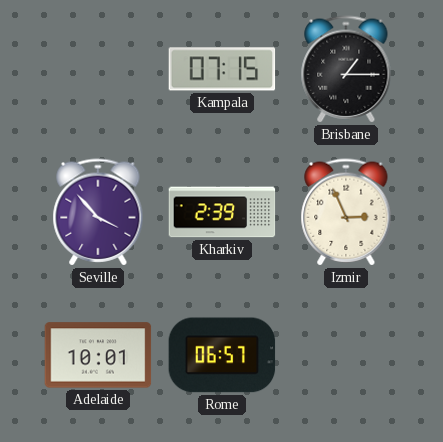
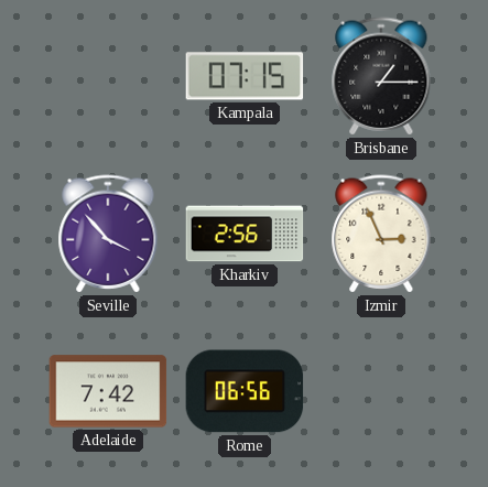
Kharkiv: 2:39 -> 2:56 (245, 234)
Adelaide: 10:01 -> 7:42 (108, 391)
Rome: 06:57 -> 06:56 (245, 391)
